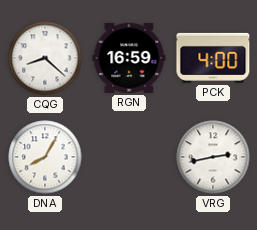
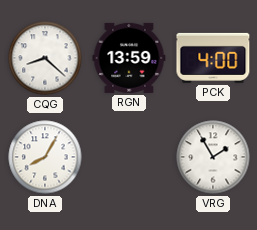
RGN: 16:59 -> 13:59 (129, 58)
VRG: 2:43 -> 1:55 (213, 157)
